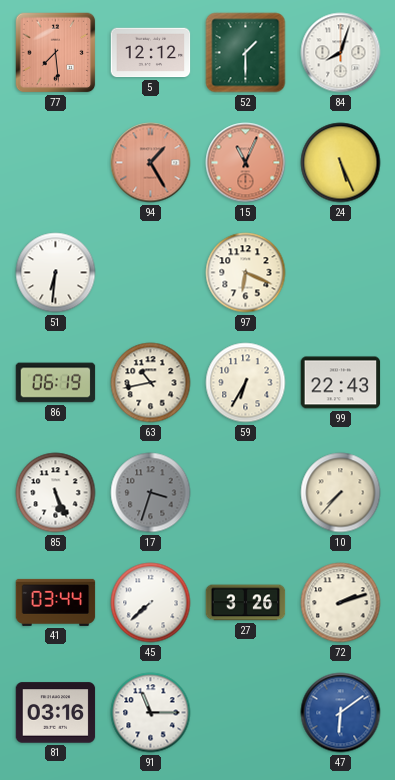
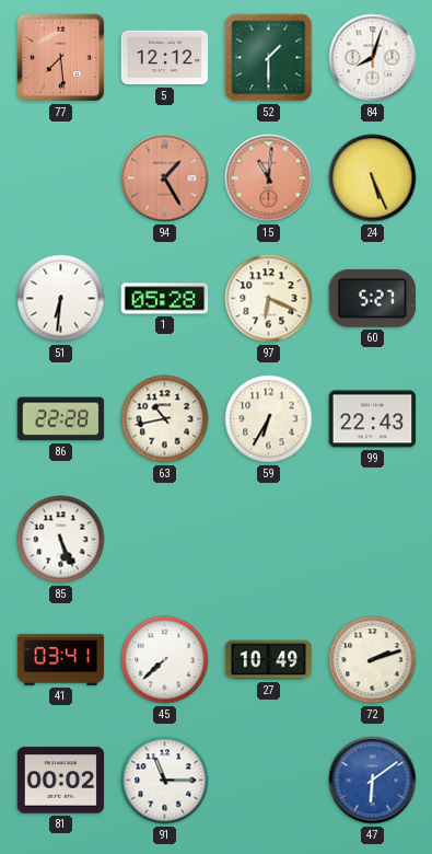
15: 11:04 -> 11:01 (269, 178)
1: none -> 05:28 (165, 299)
60: none -> 5:27 (373, 298)
86: 06:19 -> 22:28 (61, 419)
17: 3:33 -> none (151, 493)
10: 7:37 -> none (341, 493)
41: 03:44 -> 03:41 (61, 659)
27: 3:26 -> 10:49 (269, 660)
81: 03:16 -> 00:02 (61, 781)
